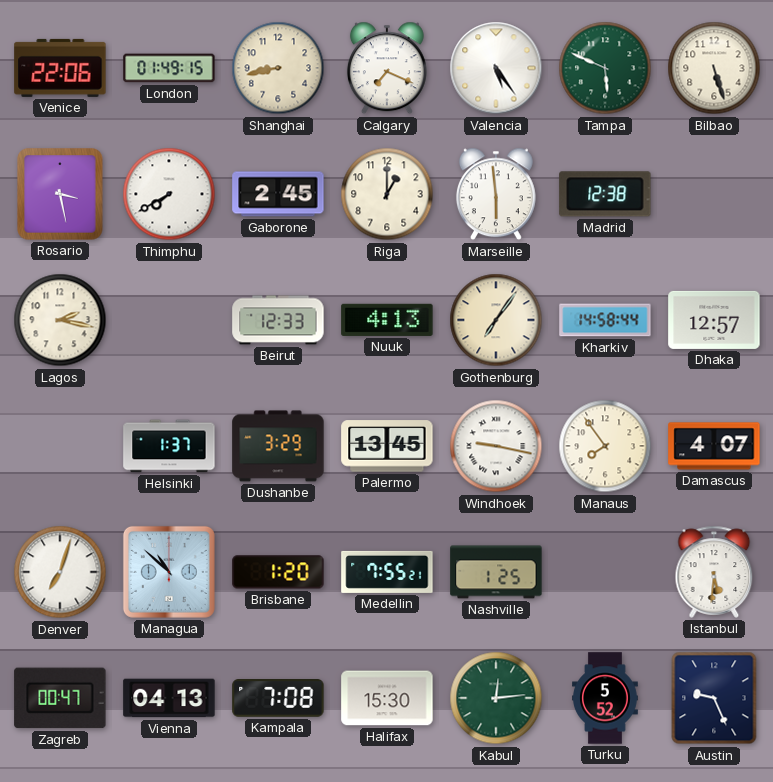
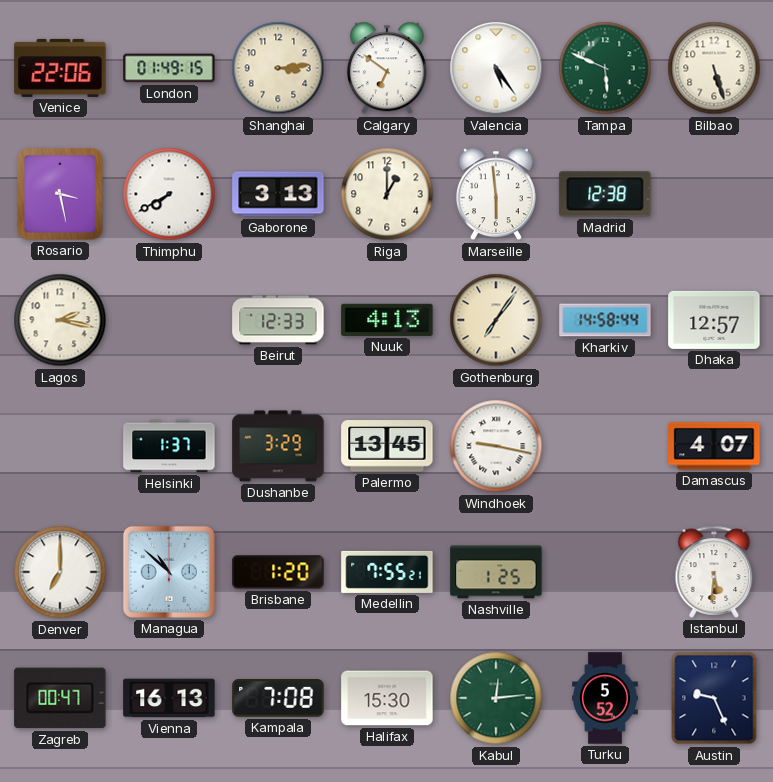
Shanghai: 8:43 -> 3:14 (278, 68)
Calgary: 7:19 -> 6:51 (387, 68)
Gaborone: 2:45 -> 3:13 (278, 194)
Manaus: 7:54 -> none (605, 446)
Denver: 7:03 -> 7:00 (60, 572)
Vienna: 04:13 -> 16:13 (169, 698)
